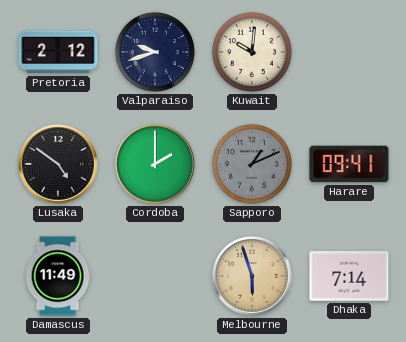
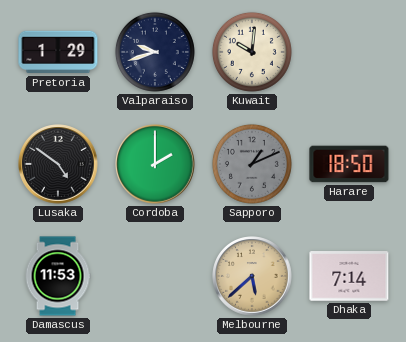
Pretoria: 2:12 -> 1:29 (58, 52)
Harare: 09:41 -> 18:50 (349, 164)
Damascus: 11:49 -> 11:53 (58, 276)
Melbourne: 5:57 -> 5:38 (252, 276)
